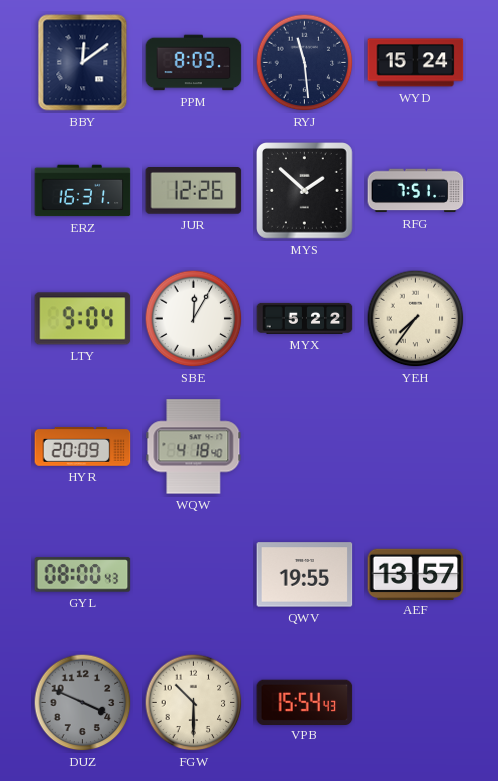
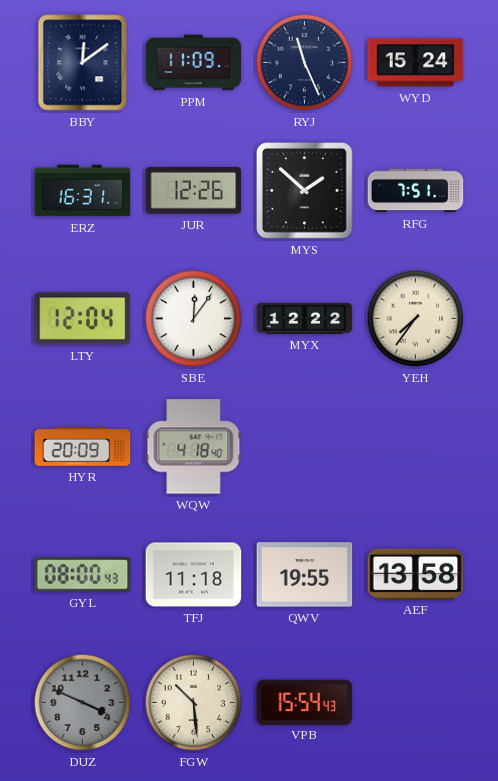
PPM: 8:09 -> 11:09 (194, 63)
RYJ: 11:29 -> 11:26 (305, 63)
LTY: 9:04 -> 12:04 (83, 319)
SBE: 12:05 -> 12:06 (194, 319)
MYX: 5:22 -> 12:22 (305, 318)
TFJ: none -> 11:18 (194, 575)
AEF: 13:57 -> 13:58 (416, 574)
FGW: 10:30 -> 10:29 (194, 703)
